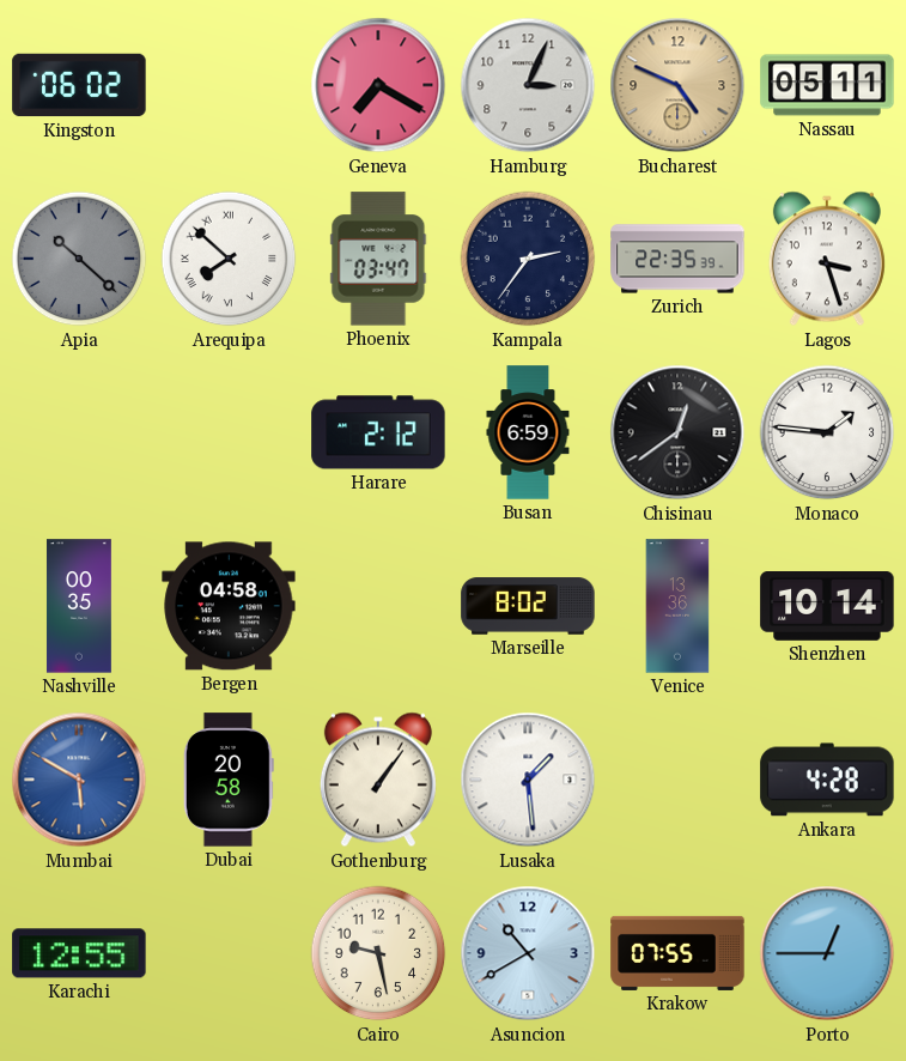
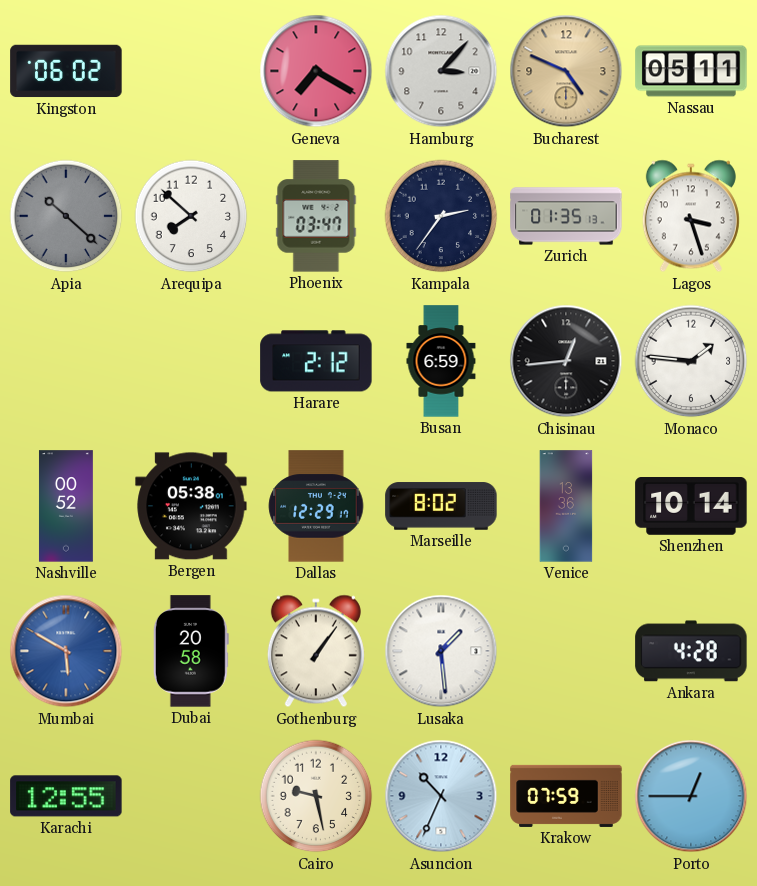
Hamburg: 3:04 -> 3:07 (441, 71)
Arequipa numerals: Roman -> Arabic (191, 216)
Zurich: 22:35 -> 01:35 (566, 216)
Chisinau: 12:39 -> 12:44 (566, 361)
Nashville: 00:35 -> 00:52 (66, 506)
Bergen: 04:58 -> 05:38 (191, 506)
Dallas: none -> 12:29 (316, 506)
Asuncion: 10:40 -> 10:34 (441, 796)
Krakow: 07:55 -> 07:59 (566, 796)
